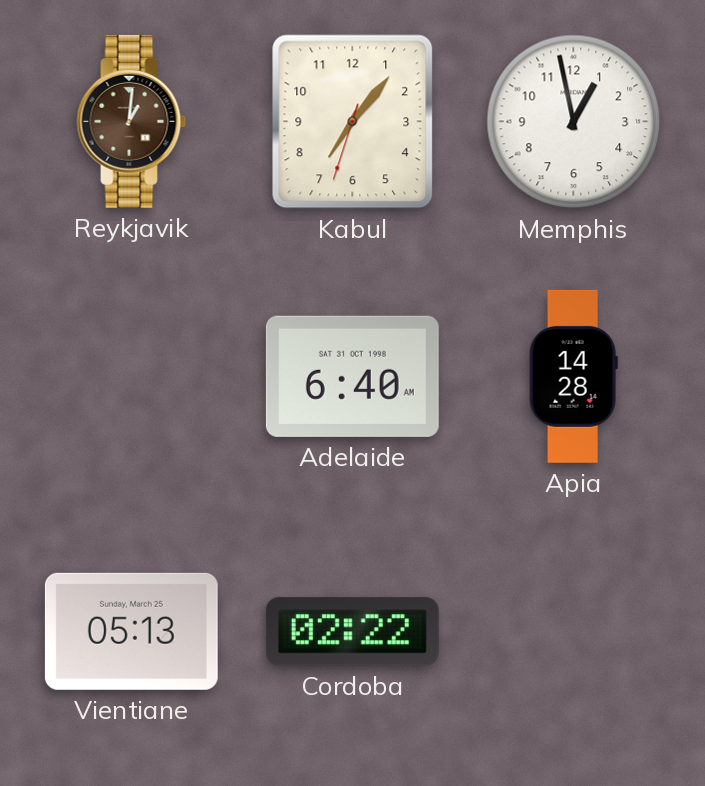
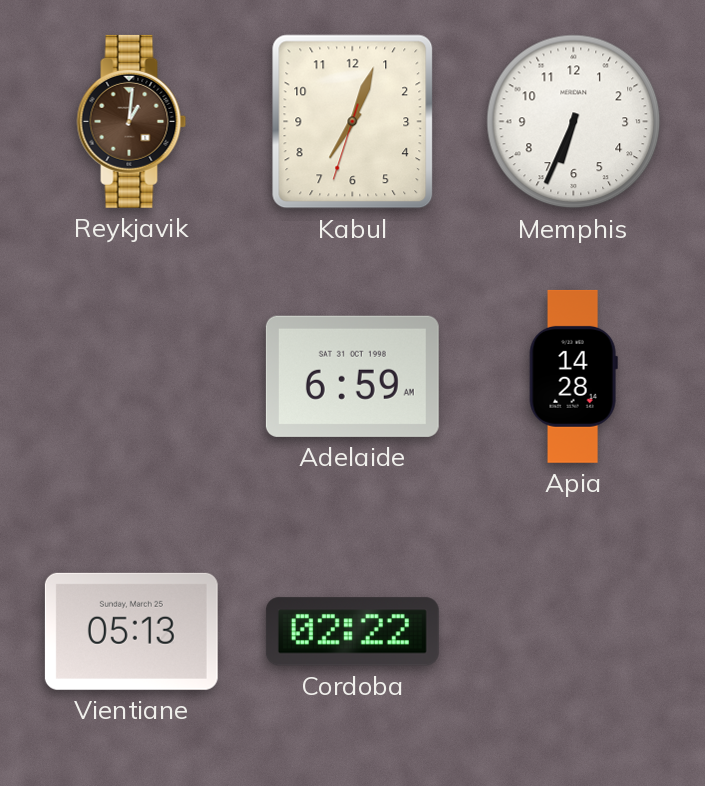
Kabul: 7:06 -> 7:03 (353, 122)
Memphis: 12:58 -> 6:34 (574, 122)
Adelaide: 6:40 -> 6:59 (352, 376)
